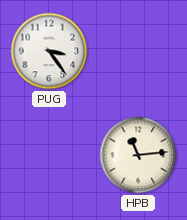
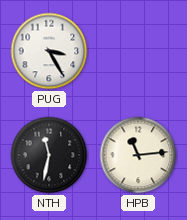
PUG: 3:24 -> 3:25 (49, 51)
NTH: none -> 11:32 (49, 155)
